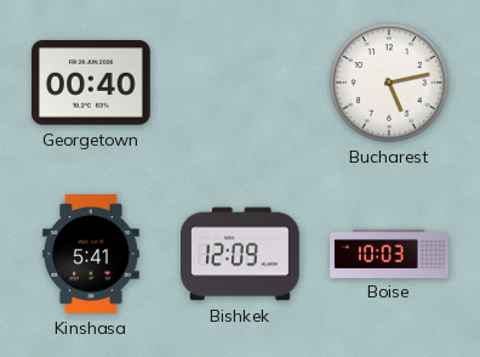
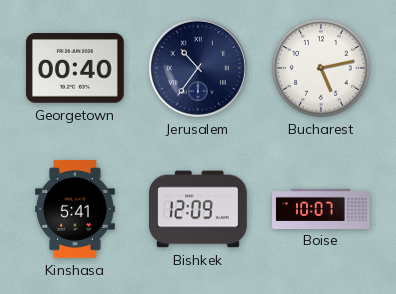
Jerusalem: none -> 10:36 (198, 68)
Boise: 10:03 -> 10:07 (321, 208)
